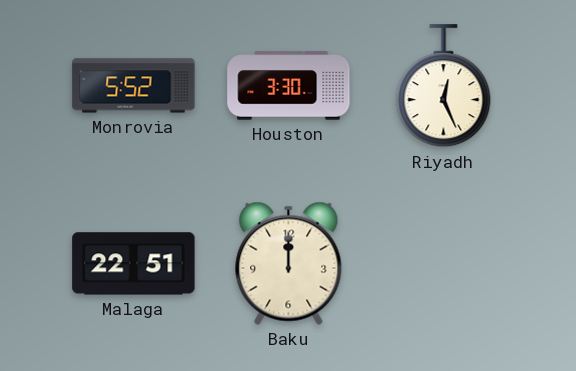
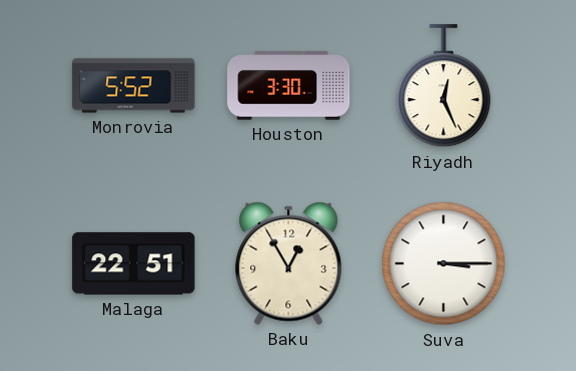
Baku: 12:00 -> 12:55 (289, 263)
Suva: none -> 3:15 (444, 264)
